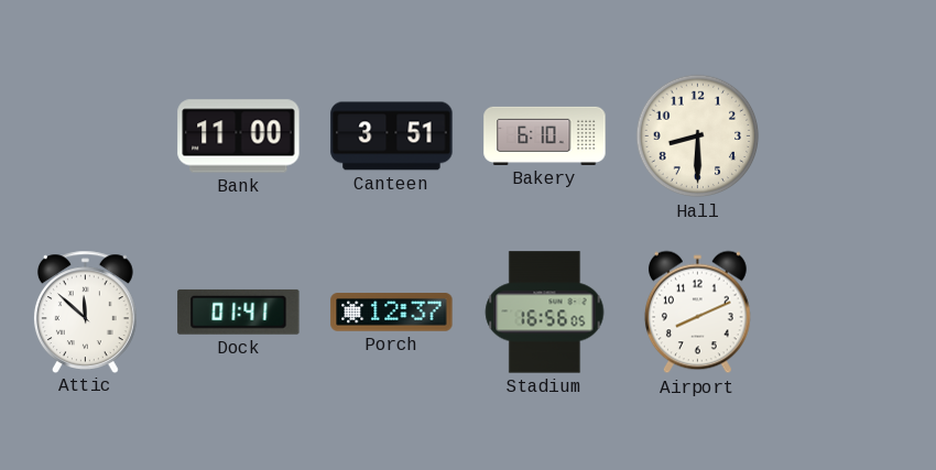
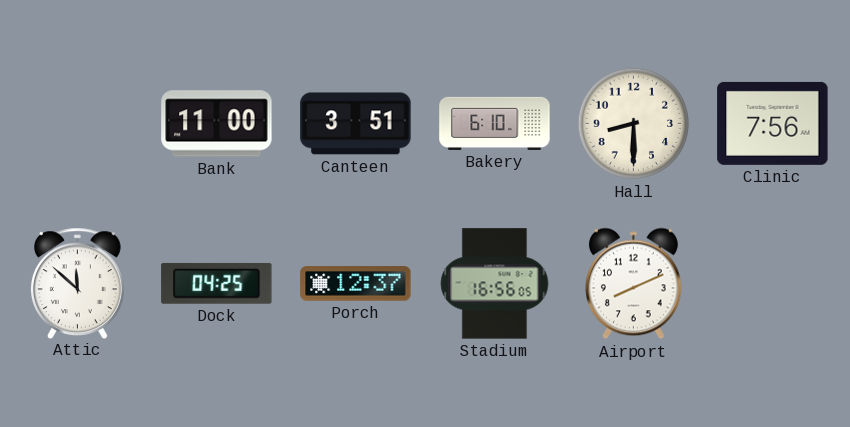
Clinic: none -> 7:56 (773, 123)
Dock: 01:41 -> 04:25 (217, 283)
